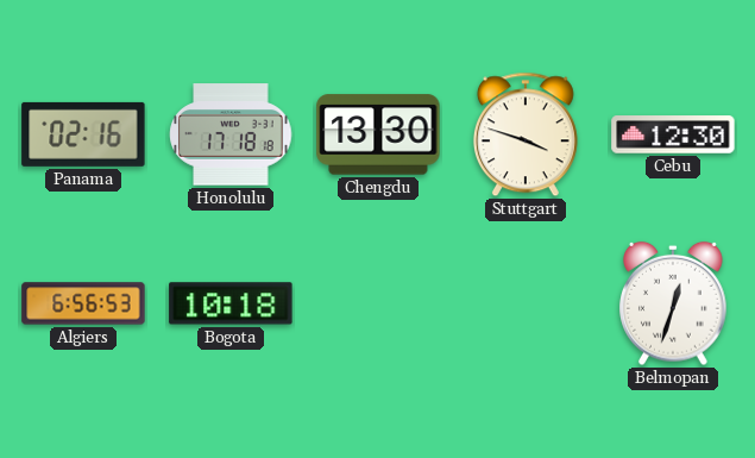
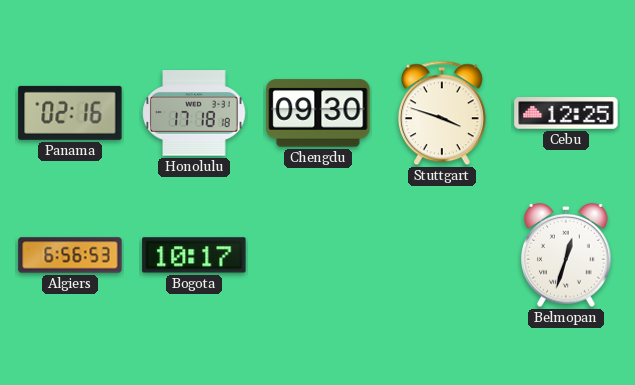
Chengdu: 13:30 -> 09:30 (318, 113)
Cebu: 12:30 -> 12:25 (566, 113)
Bogota: 10:18 -> 10:17 (194, 255)
